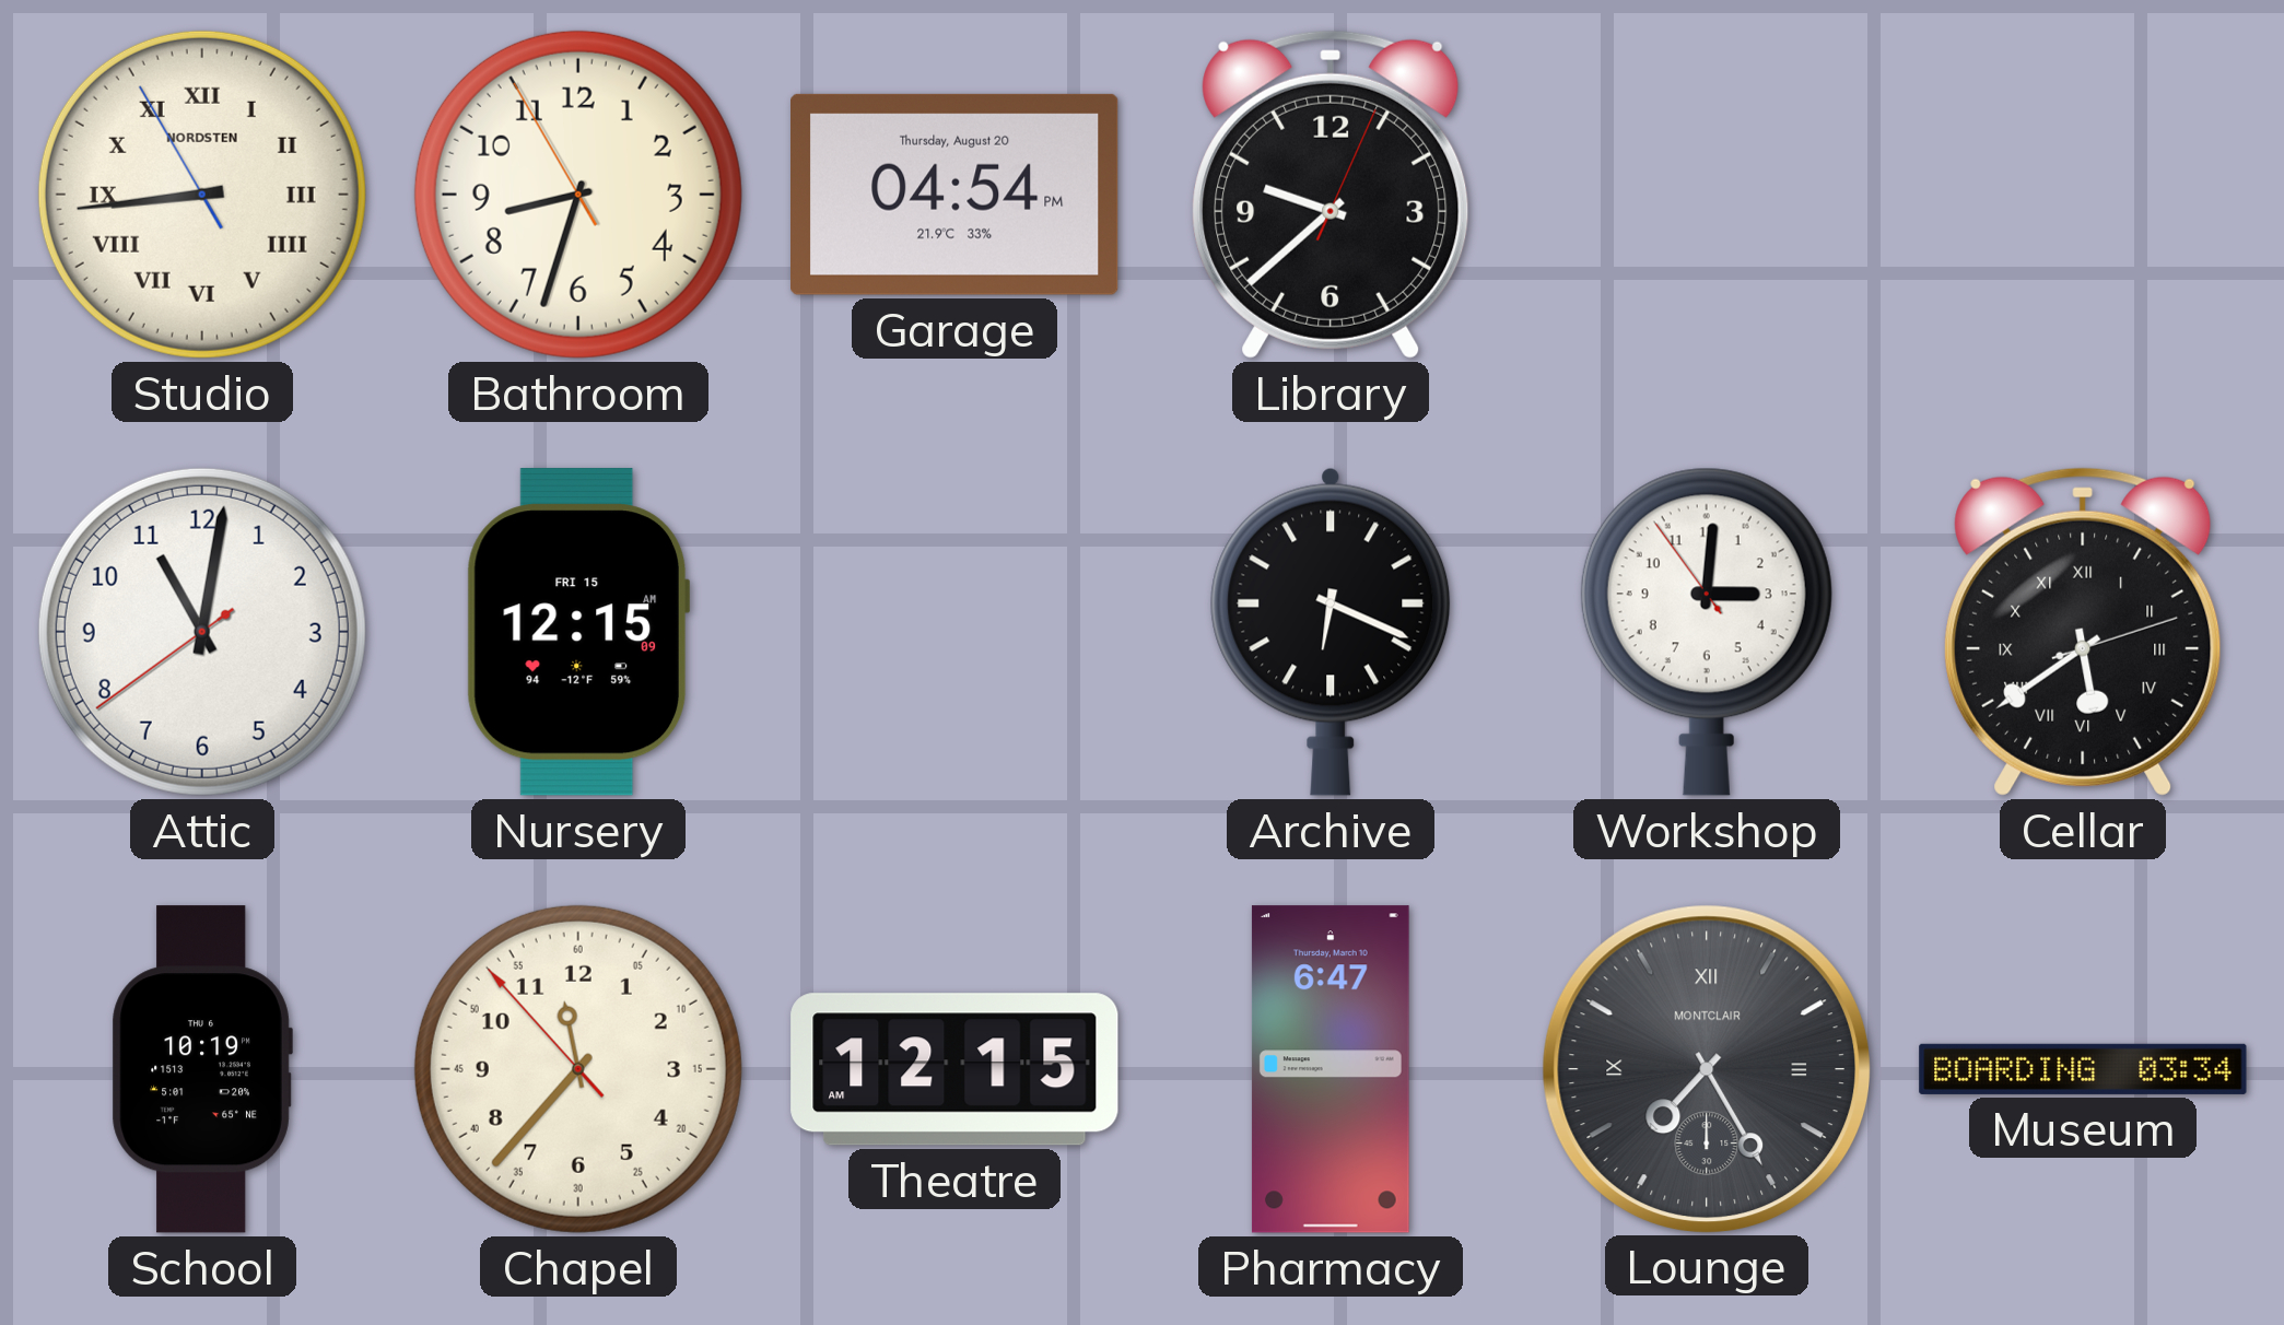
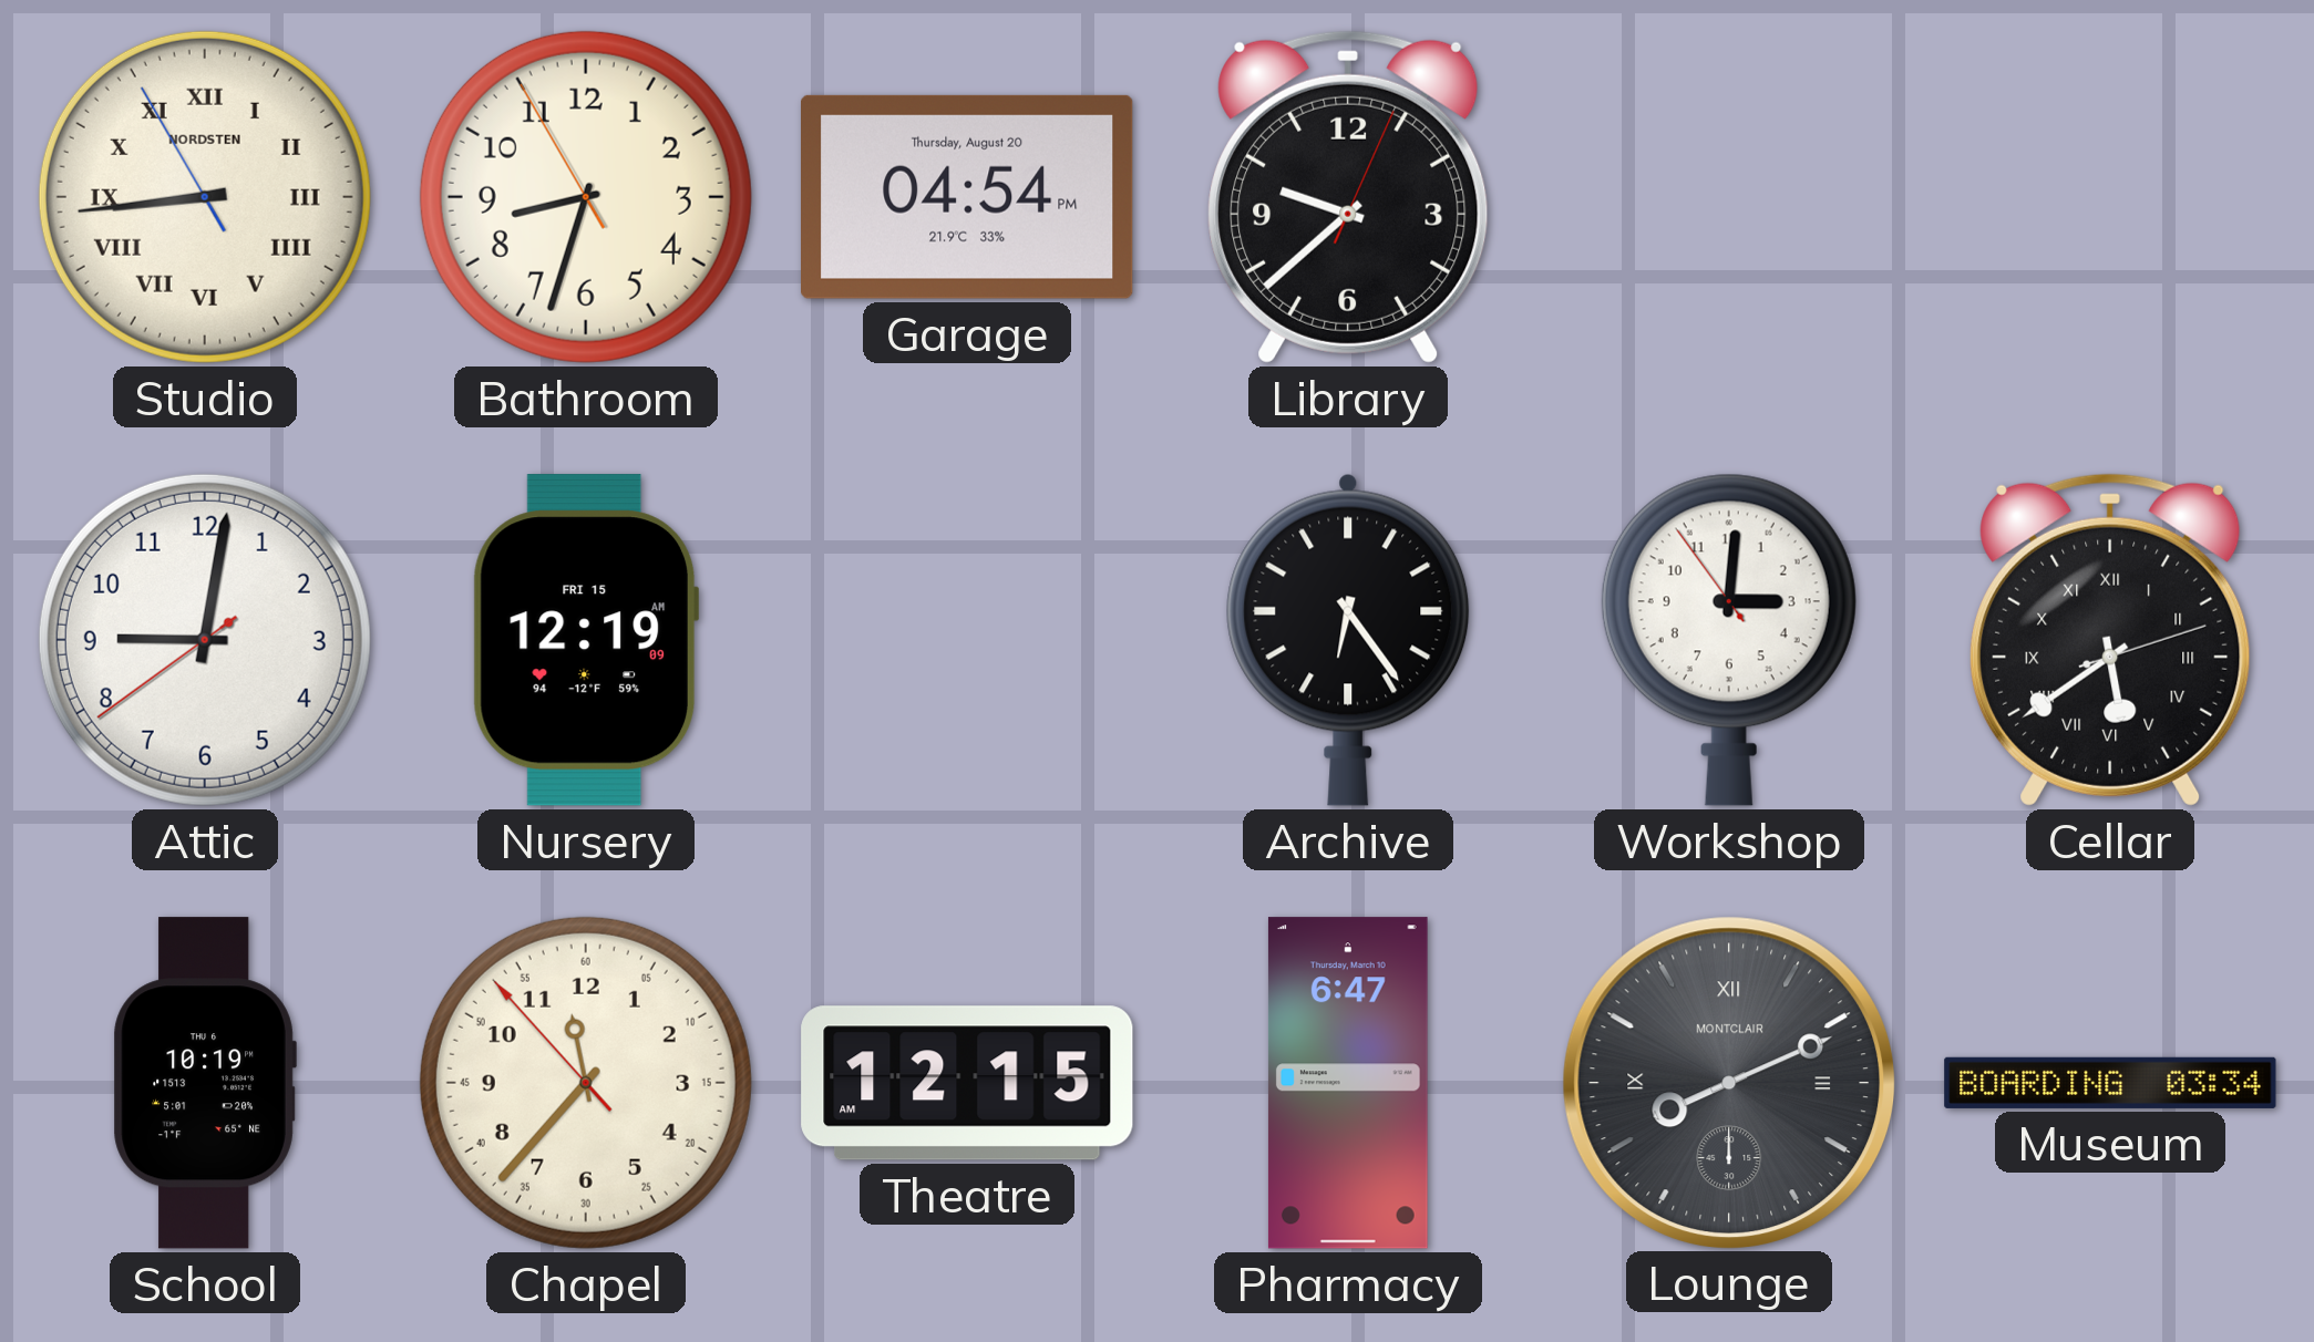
Attic: 11:01 -> 9:01 (205, 640)
Nursery: 12:15 -> 12:19 (586, 640)
Archive: 6:19 -> 6:24 (1348, 640)
Lounge: 7:25 -> 8:11 (1728, 1082)
